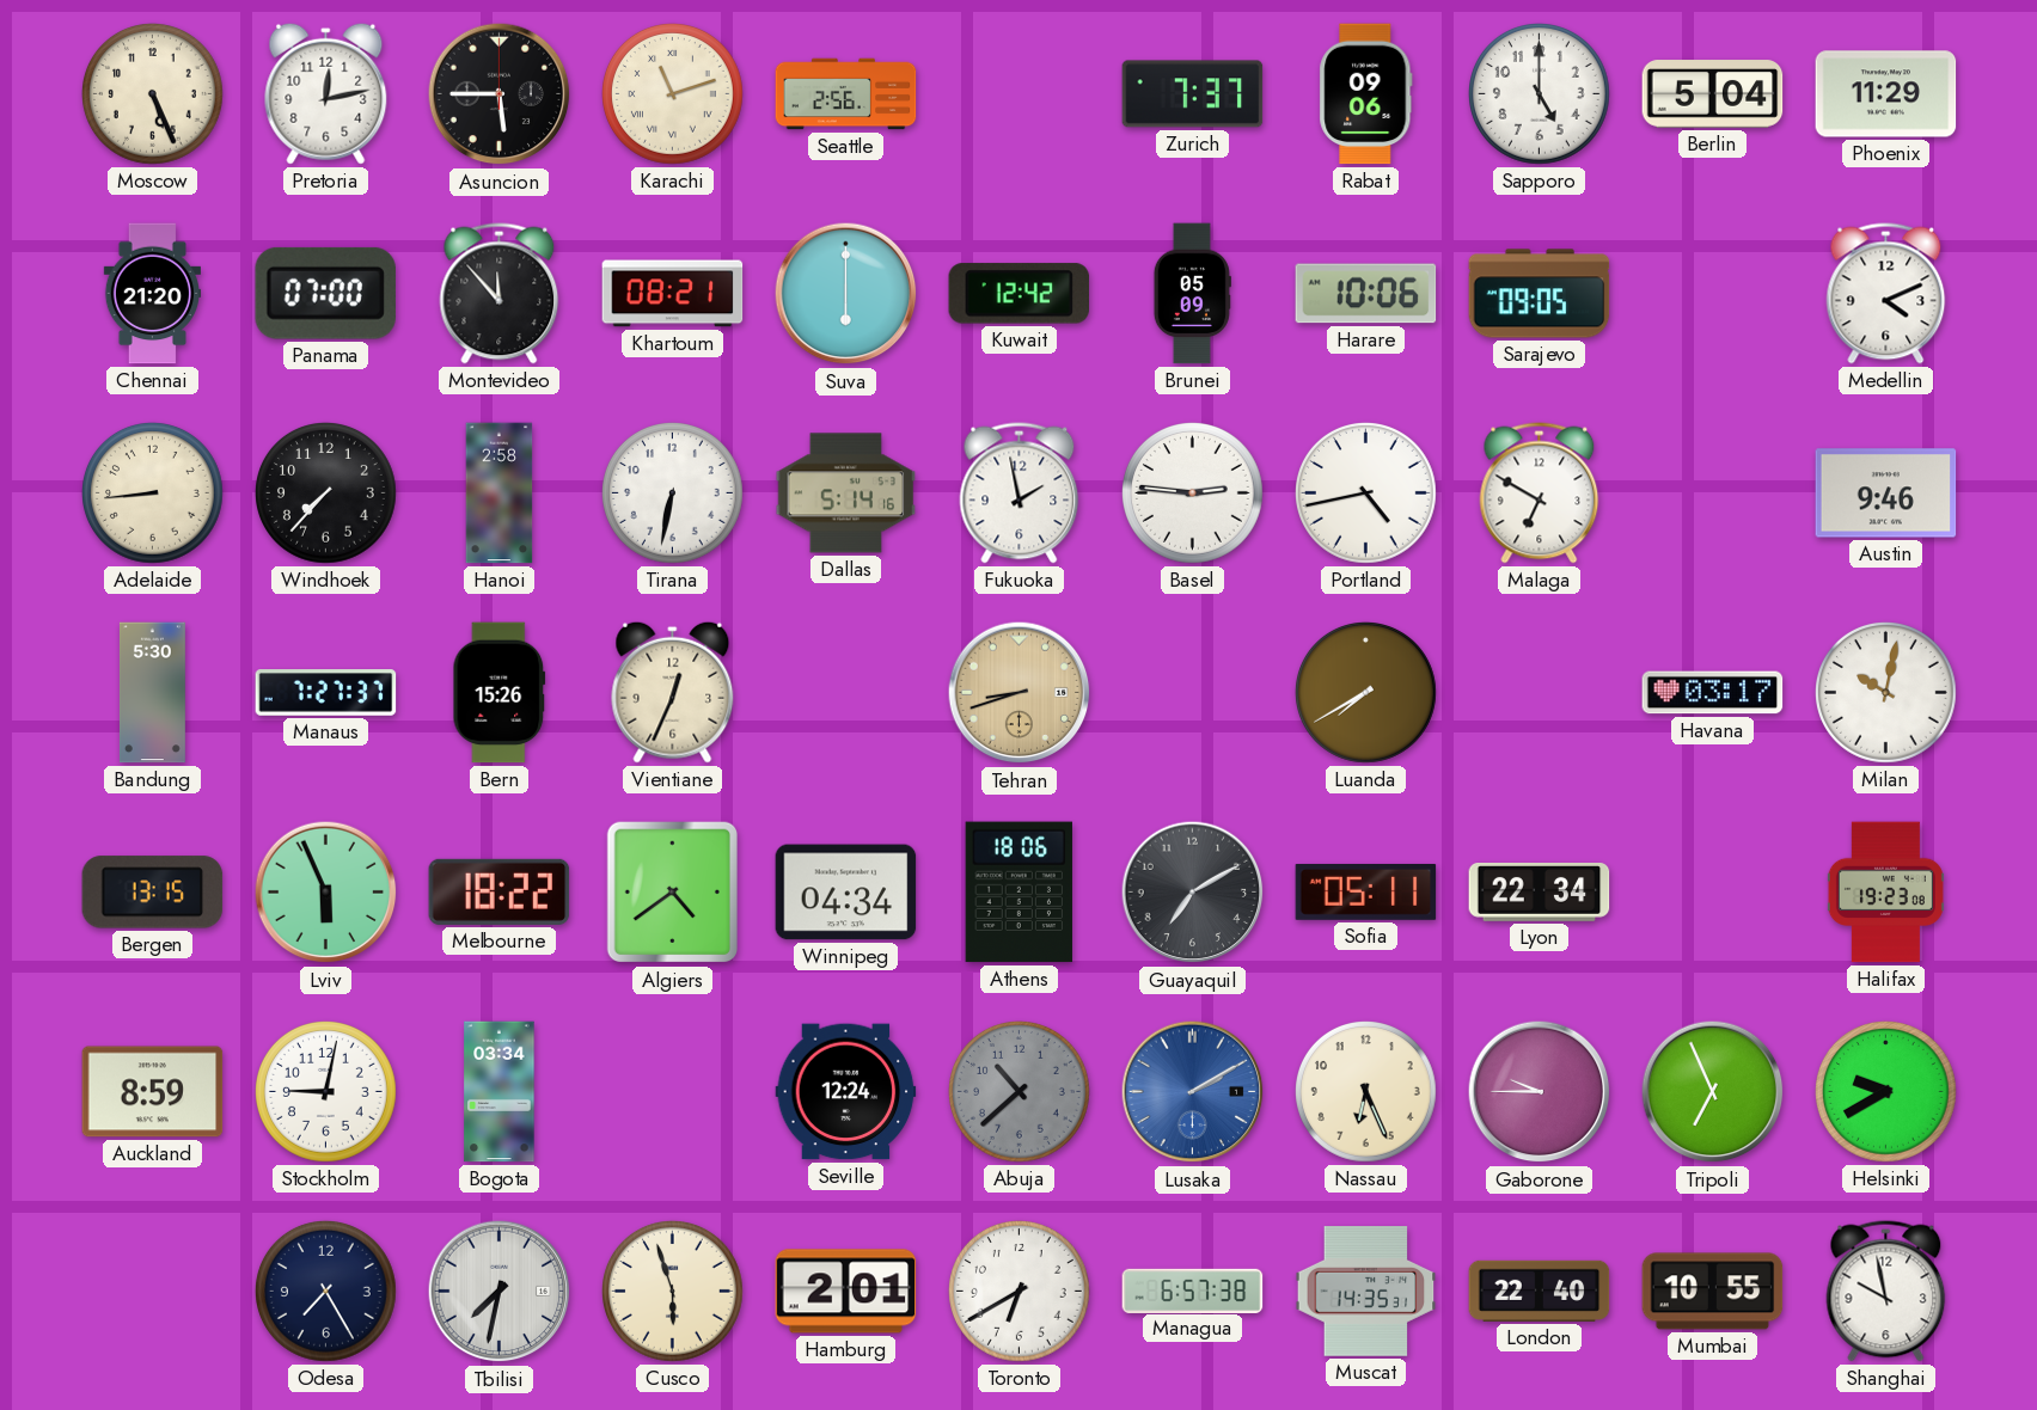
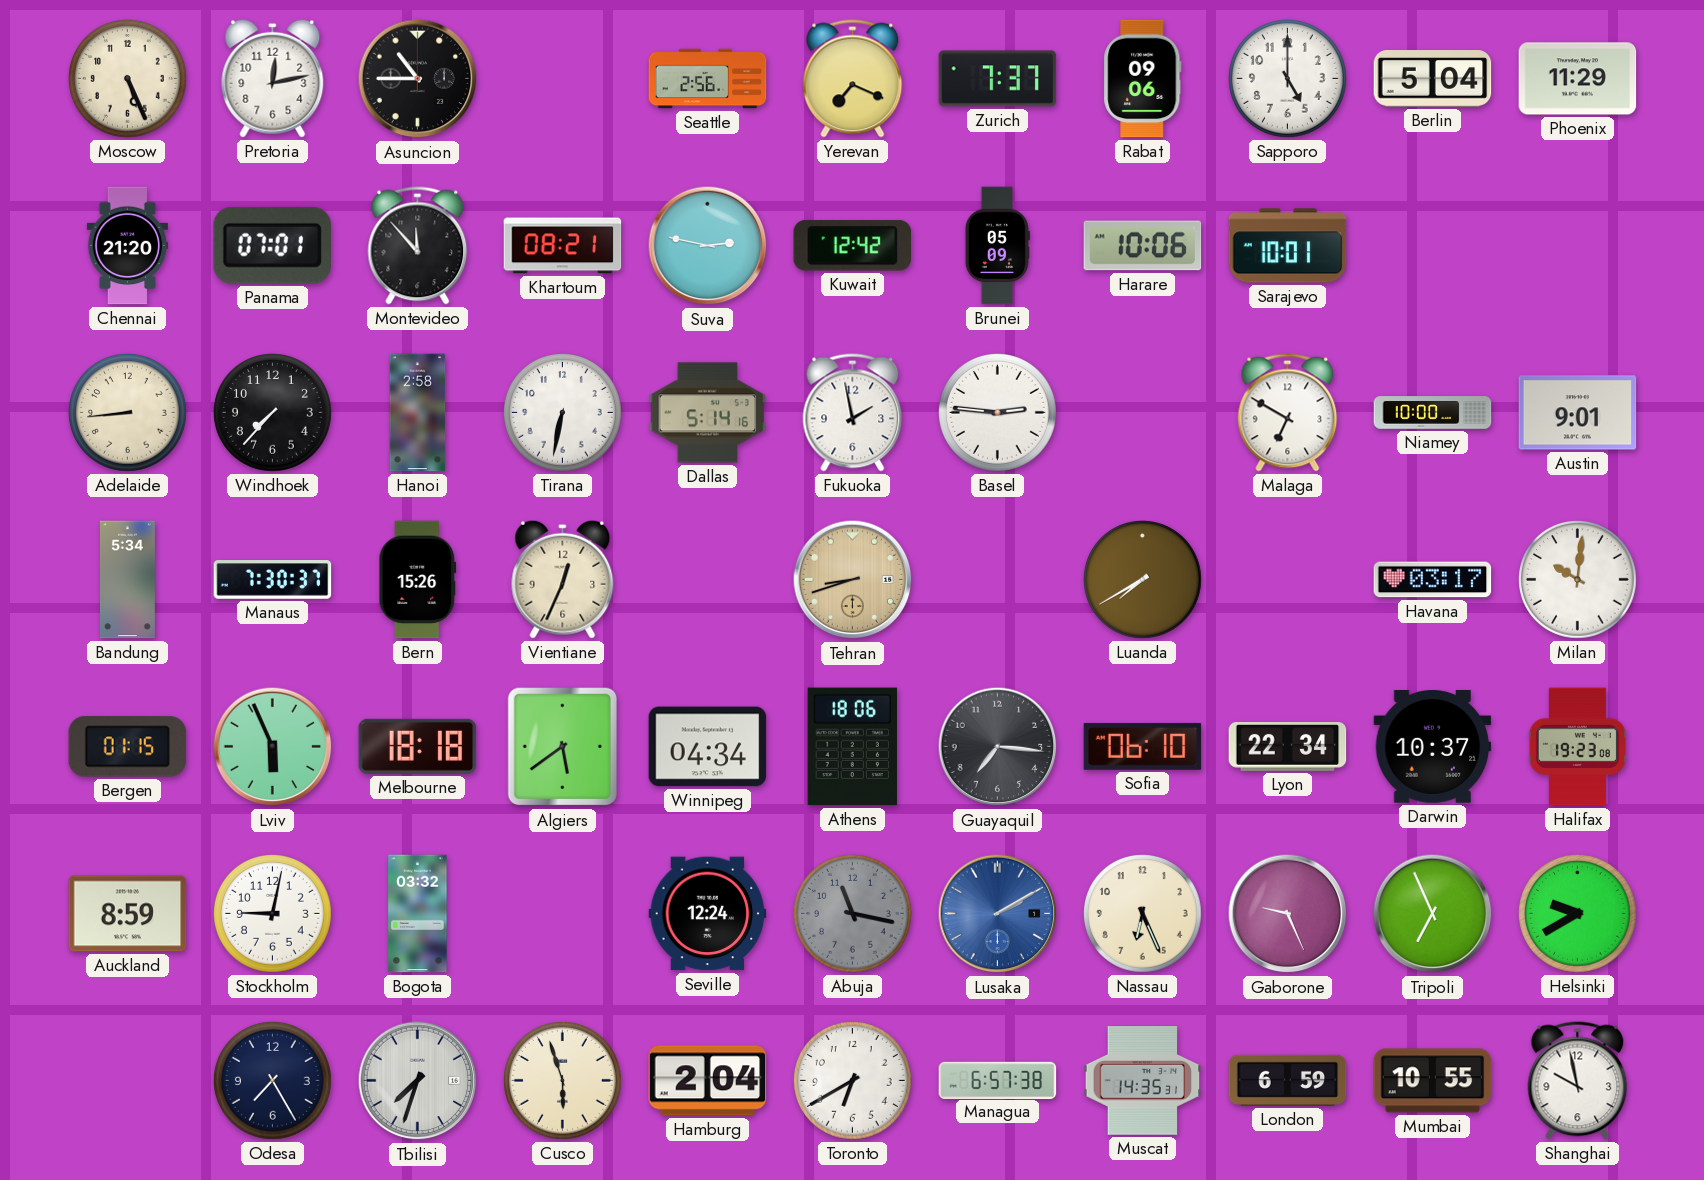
Asuncion: 5:45 -> 10:45 (418, 79)
Karachi: 11:12 -> none (673, 94)
Yerevan: none -> 7:19 (853, 79)
Panama: 07:00 -> 07:01 (272, 245)
Suva: 6:00 -> 2:47 (708, 246)
Sarajevo: 09:05 -> 10:01 (1288, 246)
Medellin: 4:11 -> none (1886, 294)
Portland: 4:43 -> none (1366, 493)
Niamey: none -> 10:00 (1433, 413)
Austin: 9:46 -> 9:01 (1578, 413)
Bandung: 5:30 -> 5:34 (127, 580)
Manaus: 7:27 -> 7:30 (273, 580)
Milan: 10:02 -> 10:01 (1578, 580)
Bergen: 13:15 -> 01:15 (128, 747)
Melbourne: 18:22 -> 18:18 (418, 746)
Algiers: 4:39 -> 5:39 (562, 747)
Guayaquil: 7:10 -> 7:16 (998, 747)
Sofia: 05:11 -> 06:10 (1143, 746)
Darwin: none -> 10:37 (1433, 747)
Bogota: 03:34 -> 03:32 (418, 914)
Abuja: 10:38 -> 11:17 (853, 914)
Gaborone: 9:45 -> 9:26 (1288, 914)
Tbilisi: 7:32 -> 7:33 (418, 1081)
Hamburg: 2:01 -> 2:04 (708, 1081)
London: 22:40 -> 6:59 (1288, 1080)
